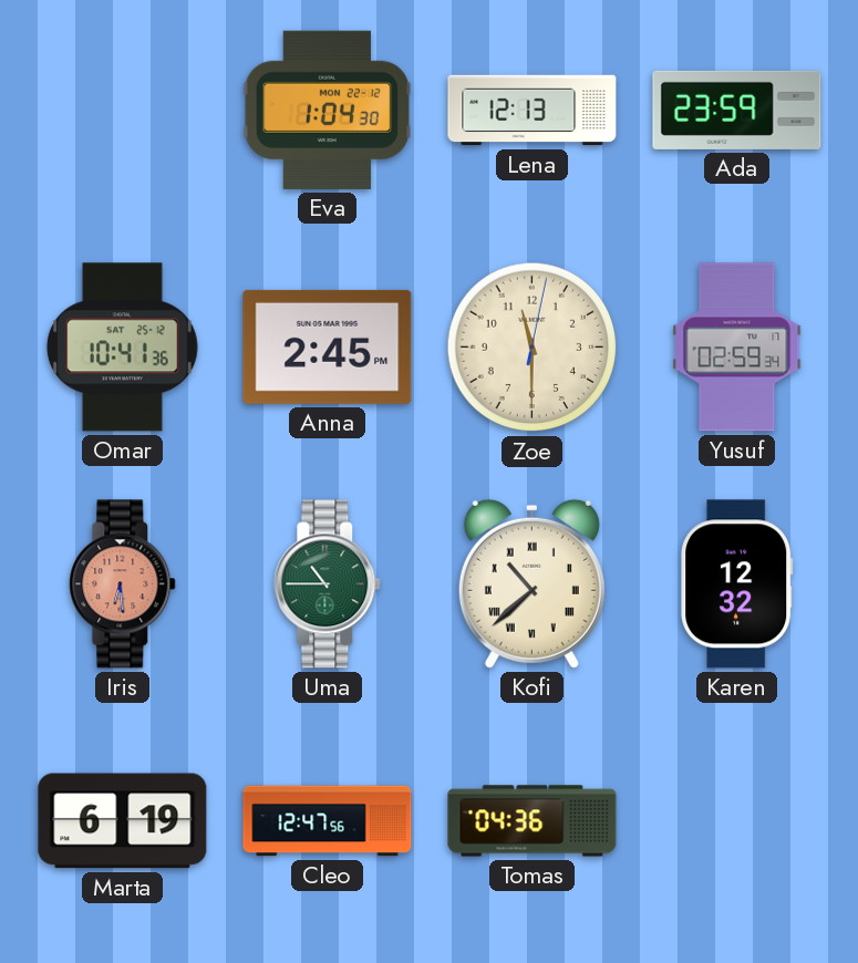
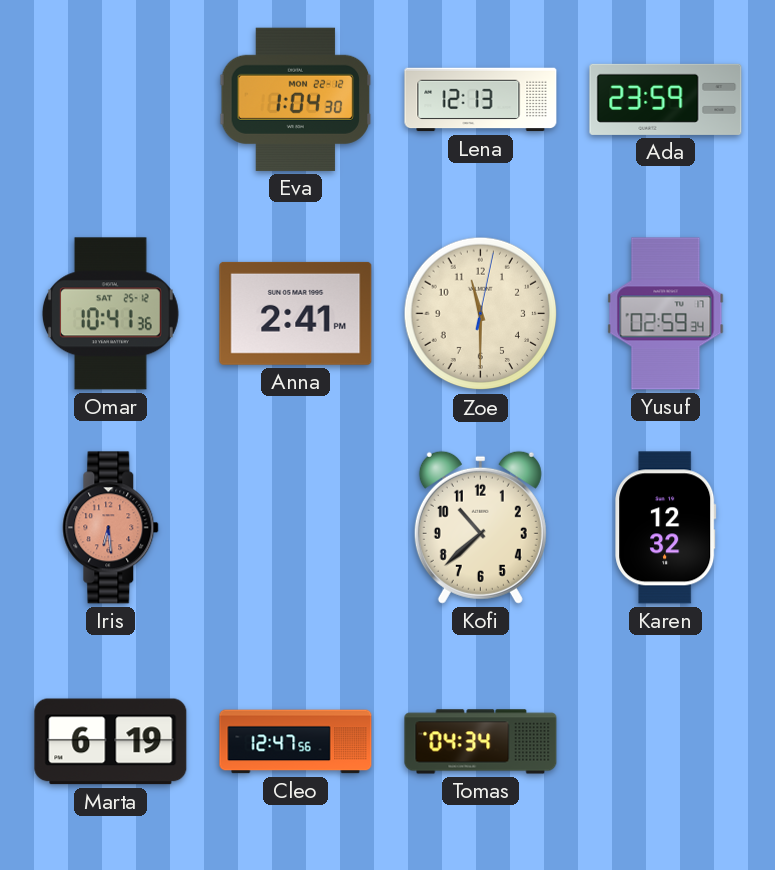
Anna: 2:45 -> 2:41 (296, 313)
Uma: 10:45 -> none (328, 584)
Kofi numerals: Roman -> Arabic (480, 527)
Tomas: 04:36 -> 04:34 (481, 742)
